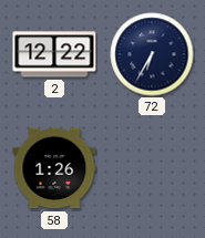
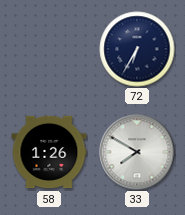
2: 12:22 -> none (54, 54)
33: none -> 7:50 (137, 152)
